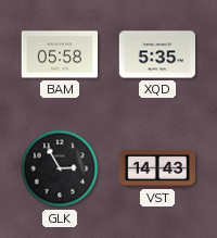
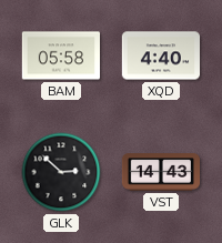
XQD: 5:35 -> 4:40 (160, 55)
GLK: 2:55 -> 2:52 (61, 172)
